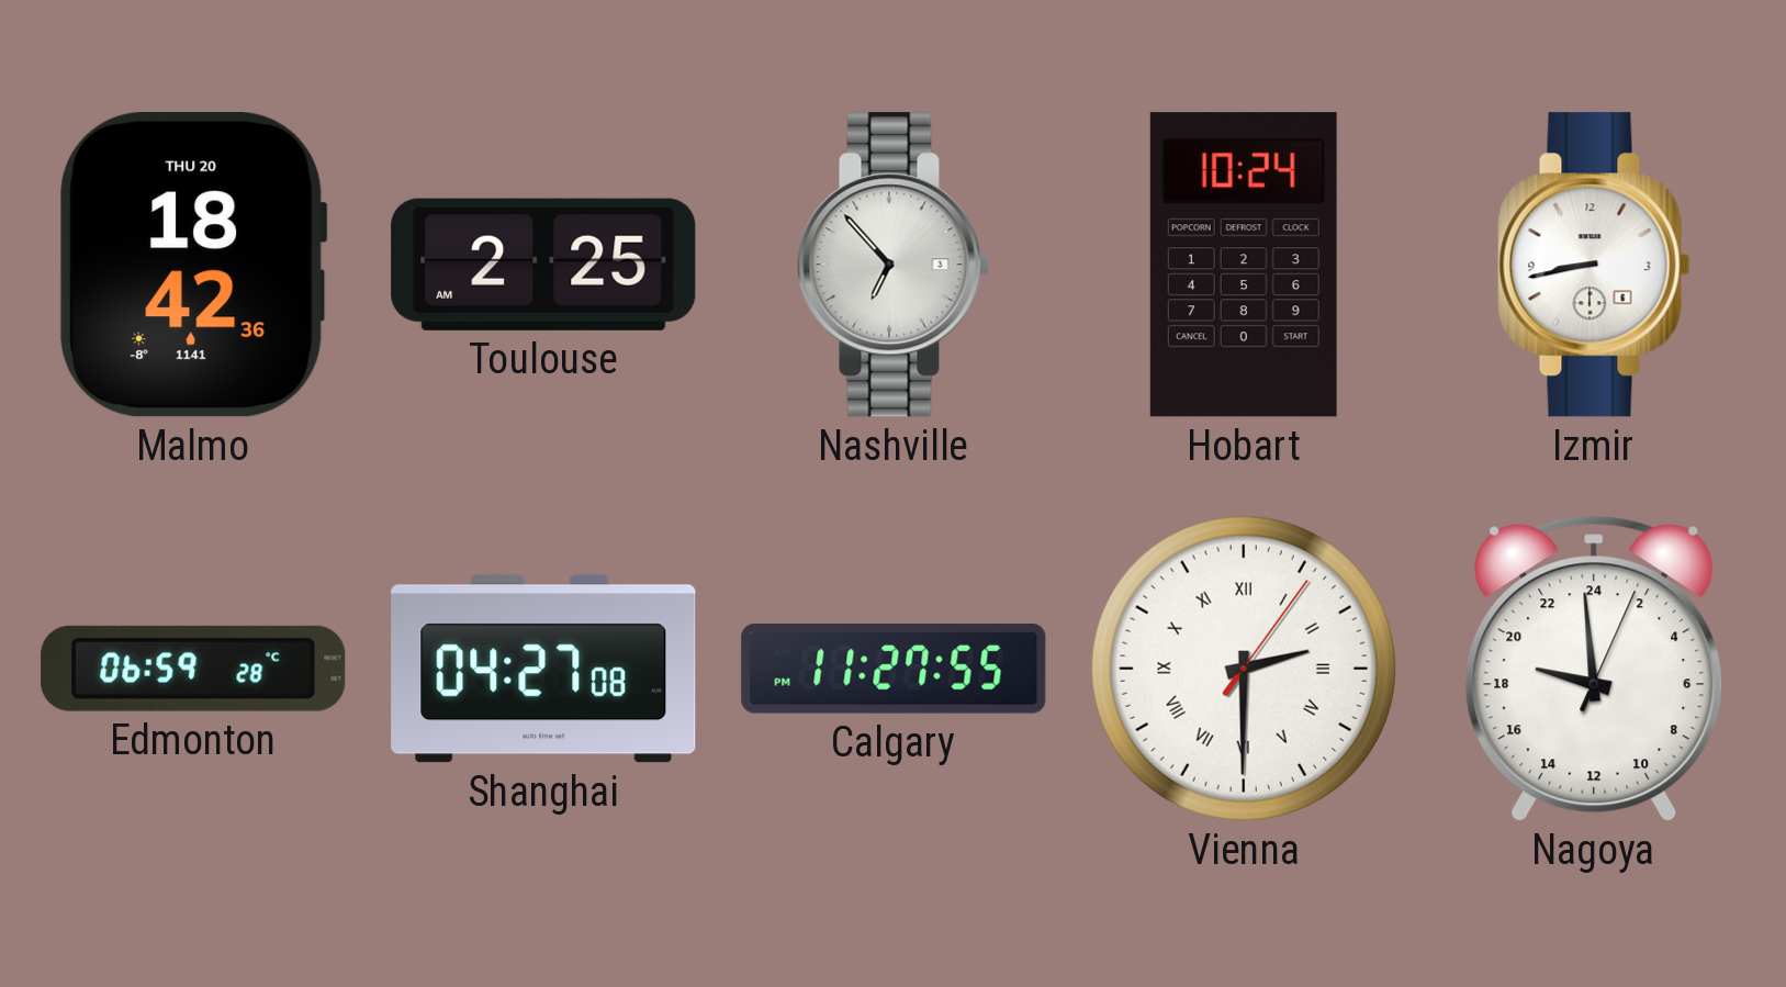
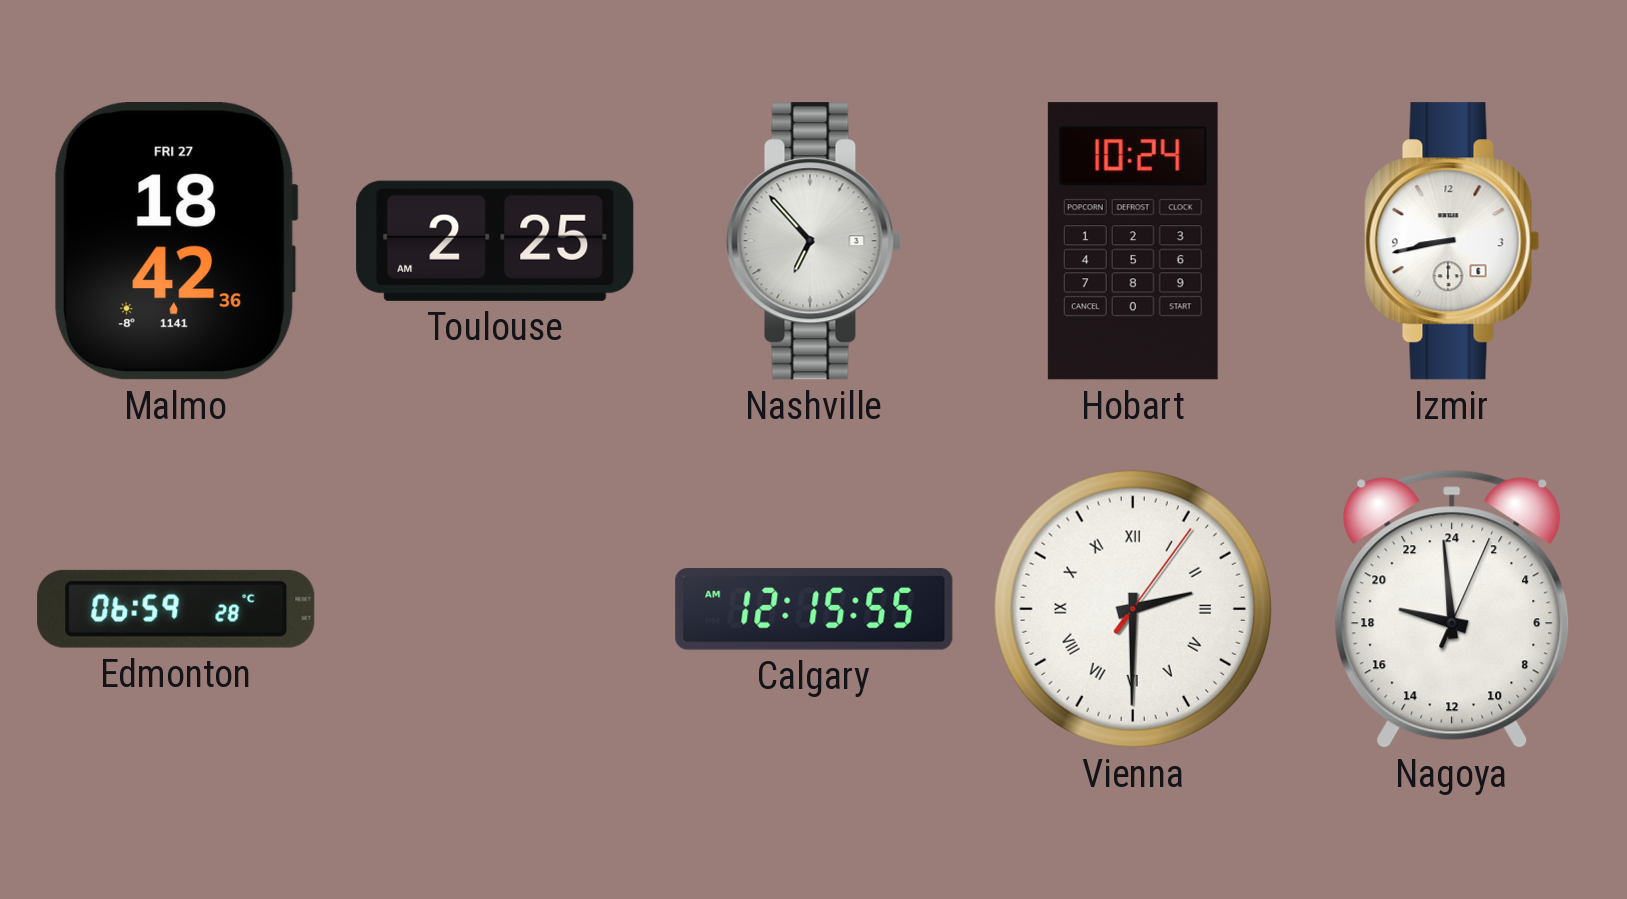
Malmo date: THU 20 -> FRI 27 (176, 242)
Shanghai: 04:27 -> none (543, 669)
Calgary: 11:27 -> 12:15 (814, 609)
